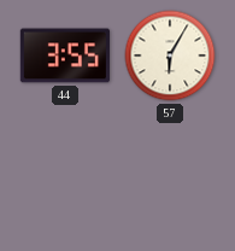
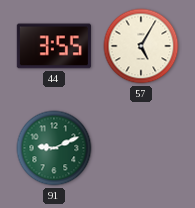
57: 6:05 -> 5:05 (141, 46)
91: none -> 9:11 (54, 148)
